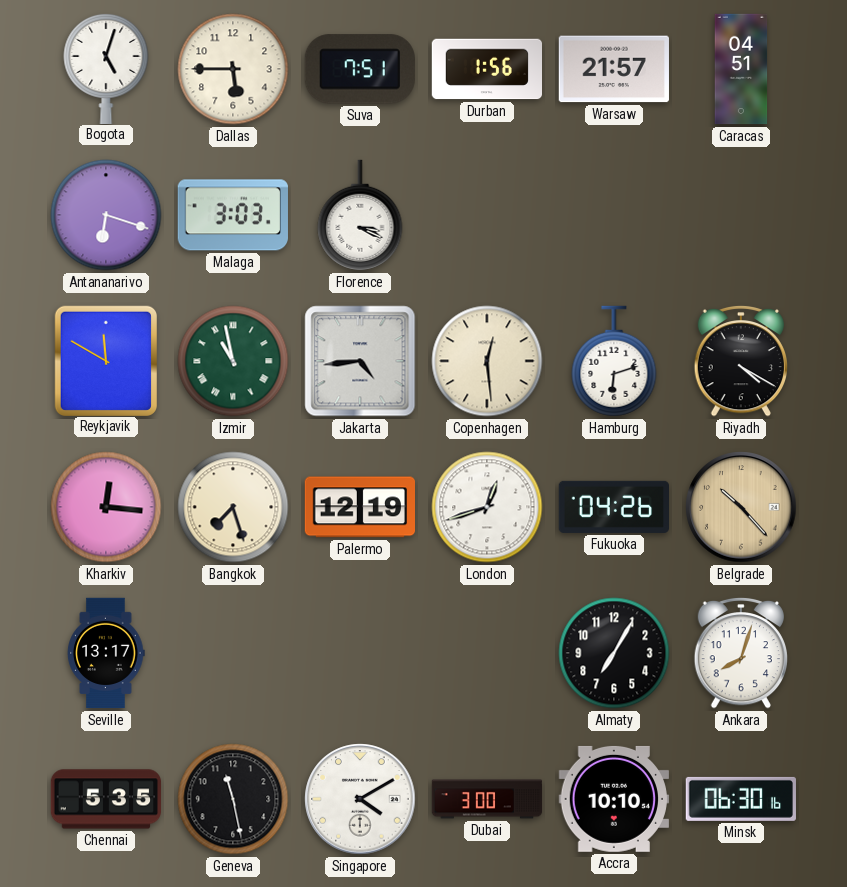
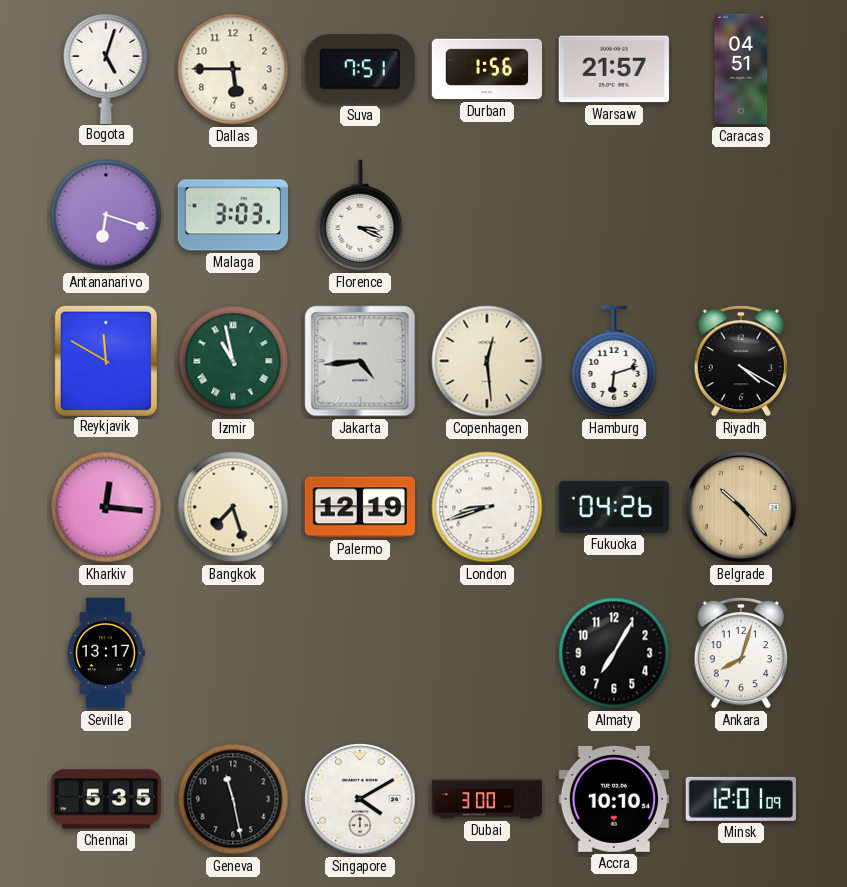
London: 12:42 -> 8:42 (487, 507)
Minsk: 06:30 -> 12:01 (741, 799)
